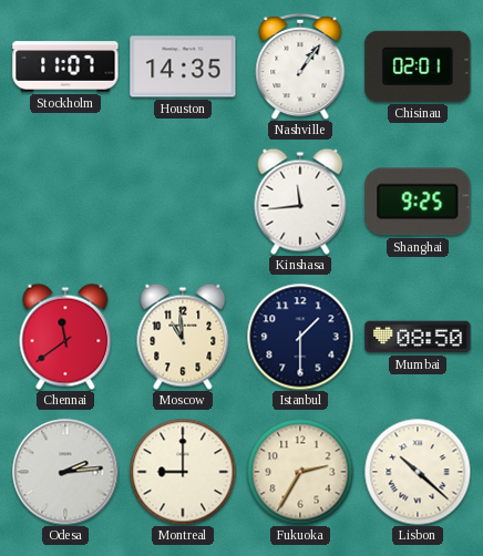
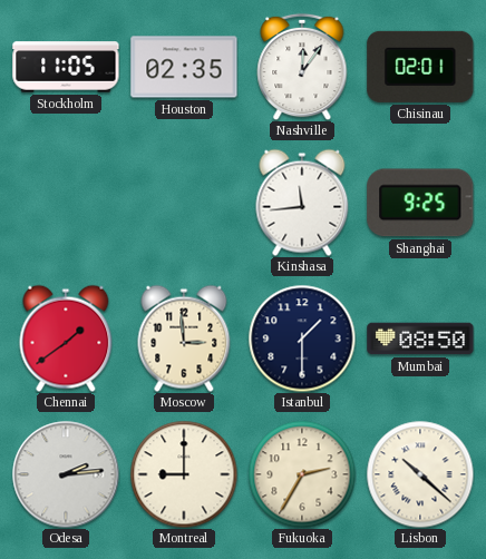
Stockholm: 11:07 -> 11:05 (66, 67)
Houston: 14:35 -> 02:35 (184, 67)
Nashville: 1:06 -> 12:06 (302, 67)
Chennai: 11:39 -> 1:39 (66, 339)
Moscow: 10:59 -> 2:59 (184, 339)
